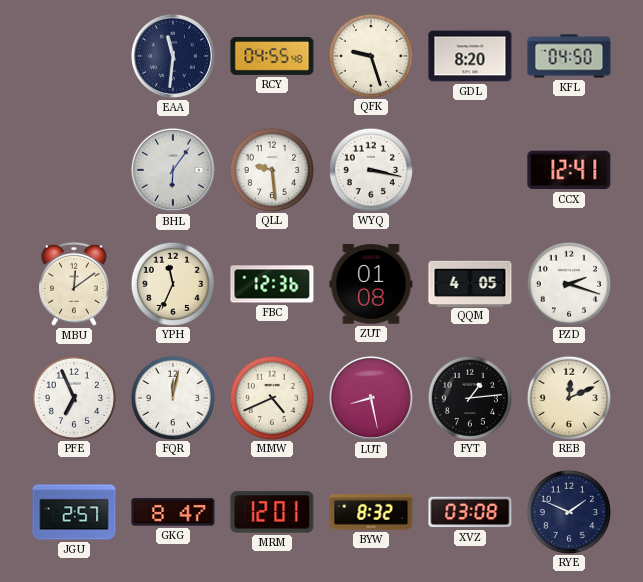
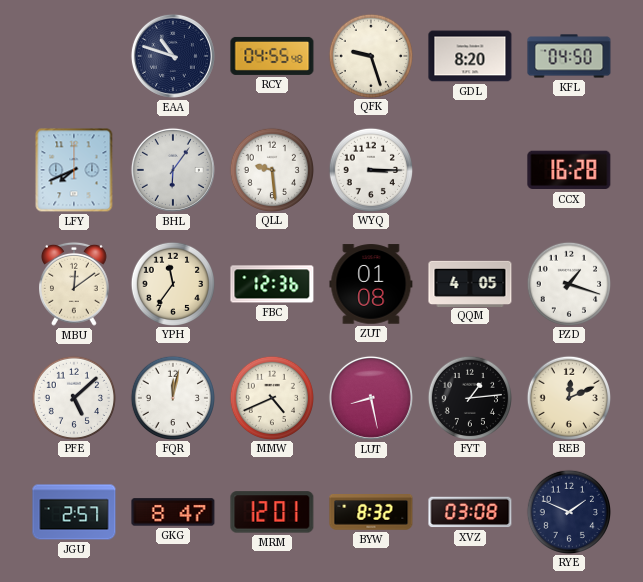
EAA: 11:31 -> 10:48 (173, 56)
LFY: none -> 7:41 (74, 170)
WYQ: 3:17 -> 3:15 (370, 169)
CCX: 12:41 -> 16:28 (569, 170)
YPH: 11:34 -> 11:36 (172, 283)
PZD: 2:18 -> 1:18 (568, 283)
PFE: 6:56 -> 5:08 (73, 397)
